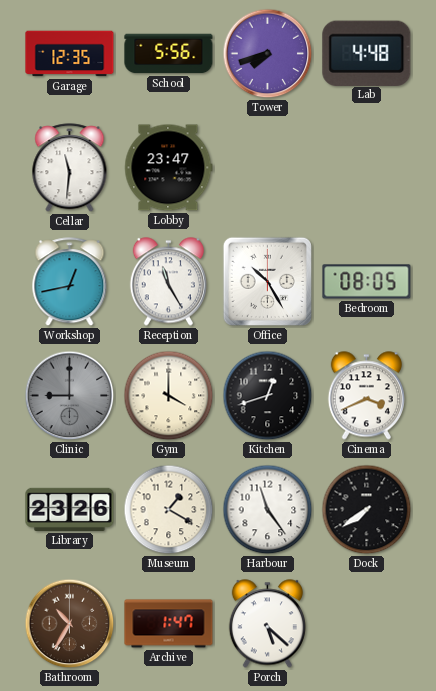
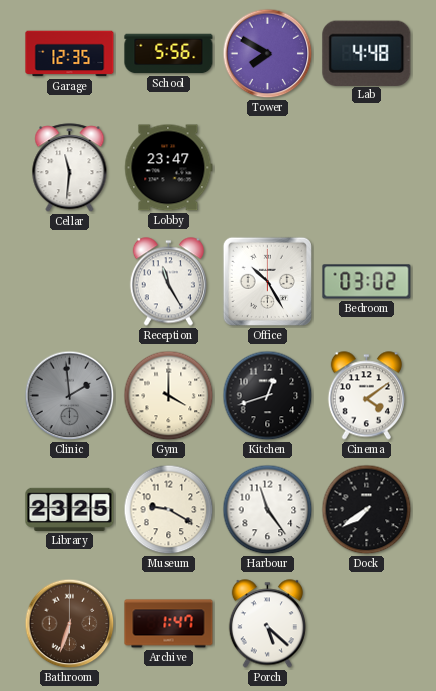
Tower: 7:42 -> 7:50 (268, 54)
Workshop: 12:43 -> none (70, 282)
Bedroom: 08:05 -> 03:02 (367, 282)
Clinic: 9:00 -> 1:59 (70, 396)
Cinema: 3:41 -> 4:09 (366, 396)
Library: 23:26 -> 23:25 (70, 509)
Museum: 1:20 -> 9:20 (169, 510)
Bathroom: 10:35 -> 6:33 (70, 624)
